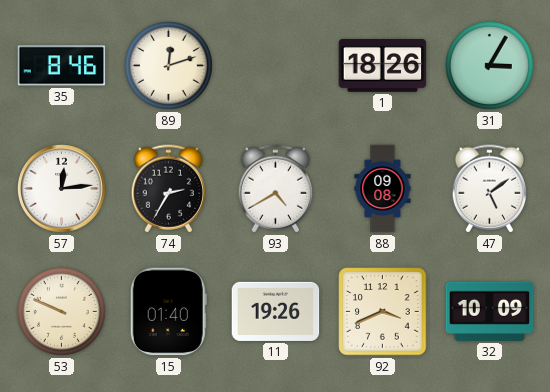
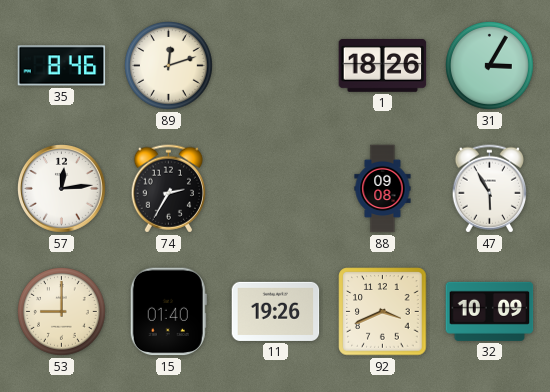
93: 4:40 -> none (275, 189)
47: 5:09 -> 5:55 (489, 189)
53: 9:49 -> 9:00 (62, 312)
